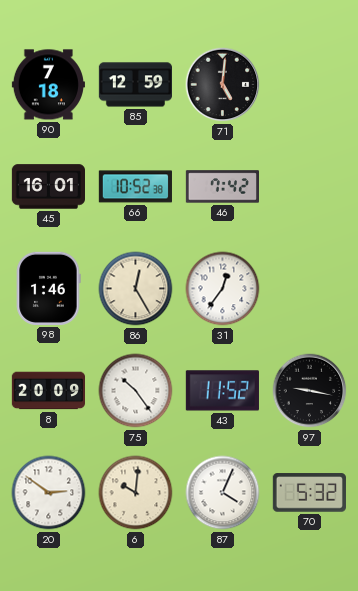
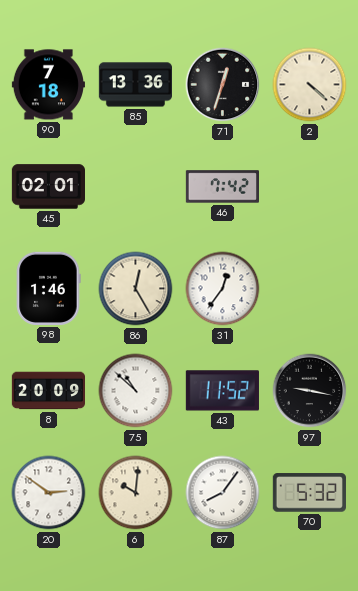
85: 12:59 -> 13:36 (135, 85)
71: 5:01 -> 12:33 (223, 85)
2: none -> 4:22 (310, 85)
45: 16:01 -> 02:01 (48, 187)
66: 10:52 -> none (135, 187)
75: 10:24 -> 10:52 (136, 391)
87: 4:04 -> 8:06 (223, 493)
